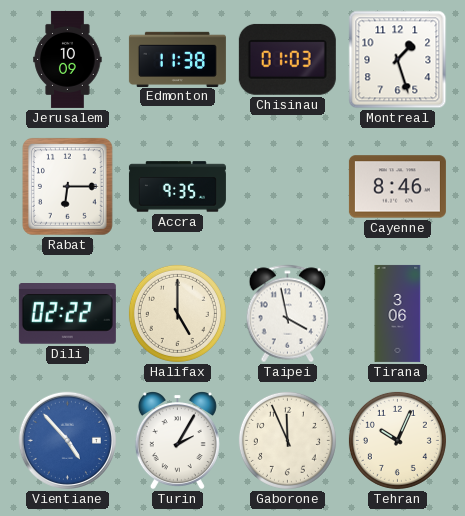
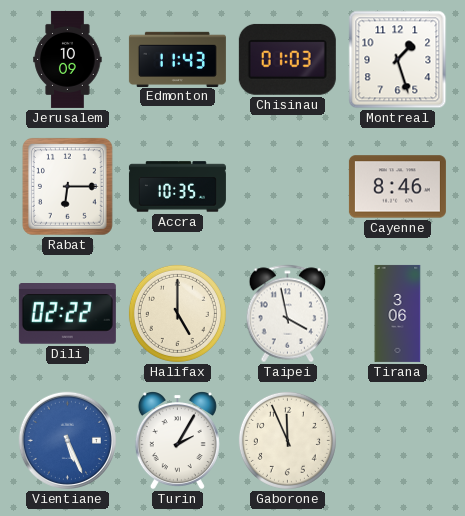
Edmonton: 11:38 -> 11:43 (177, 59)
Accra: 9:35 -> 10:35 (177, 187)
Vientiane: 4:53 -> 5:26 (67, 440)
Tehran: 10:04 -> none (397, 440)
